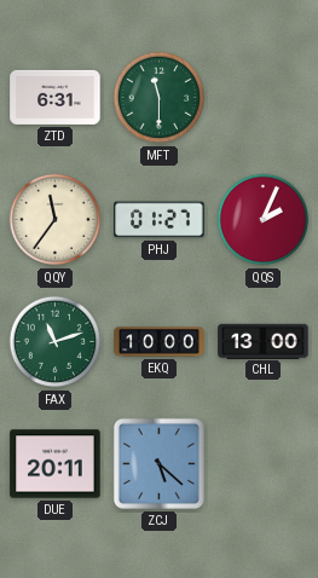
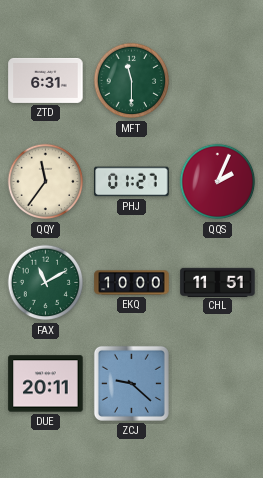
FAX: 11:12 -> 11:10 (46, 283)
CHL: 13:00 -> 11:51 (218, 282)
ZCJ: 5:22 -> 9:22 (131, 383)
